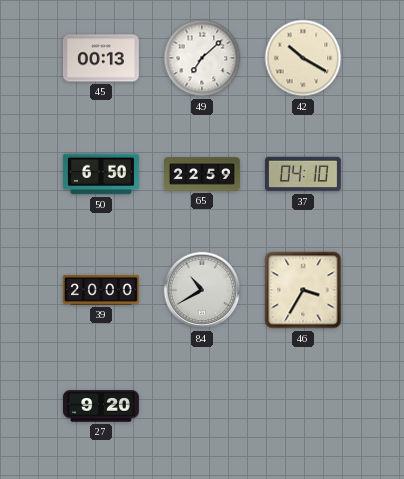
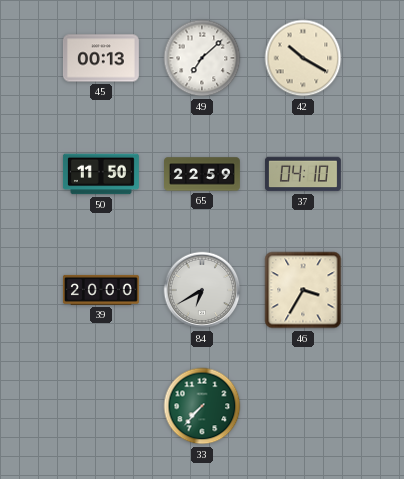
50: 6:50 -> 11:50 (101, 174)
84: 10:40 -> 6:40 (202, 290)
27: 9:20 -> none (101, 406)
33: none -> 7:37 (202, 406)
